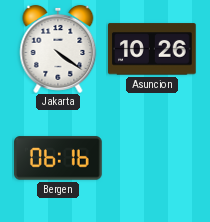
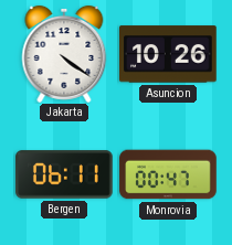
Bergen: 06:16 -> 06:11 (64, 174)
Monrovia: none -> 00:47 (168, 174)
